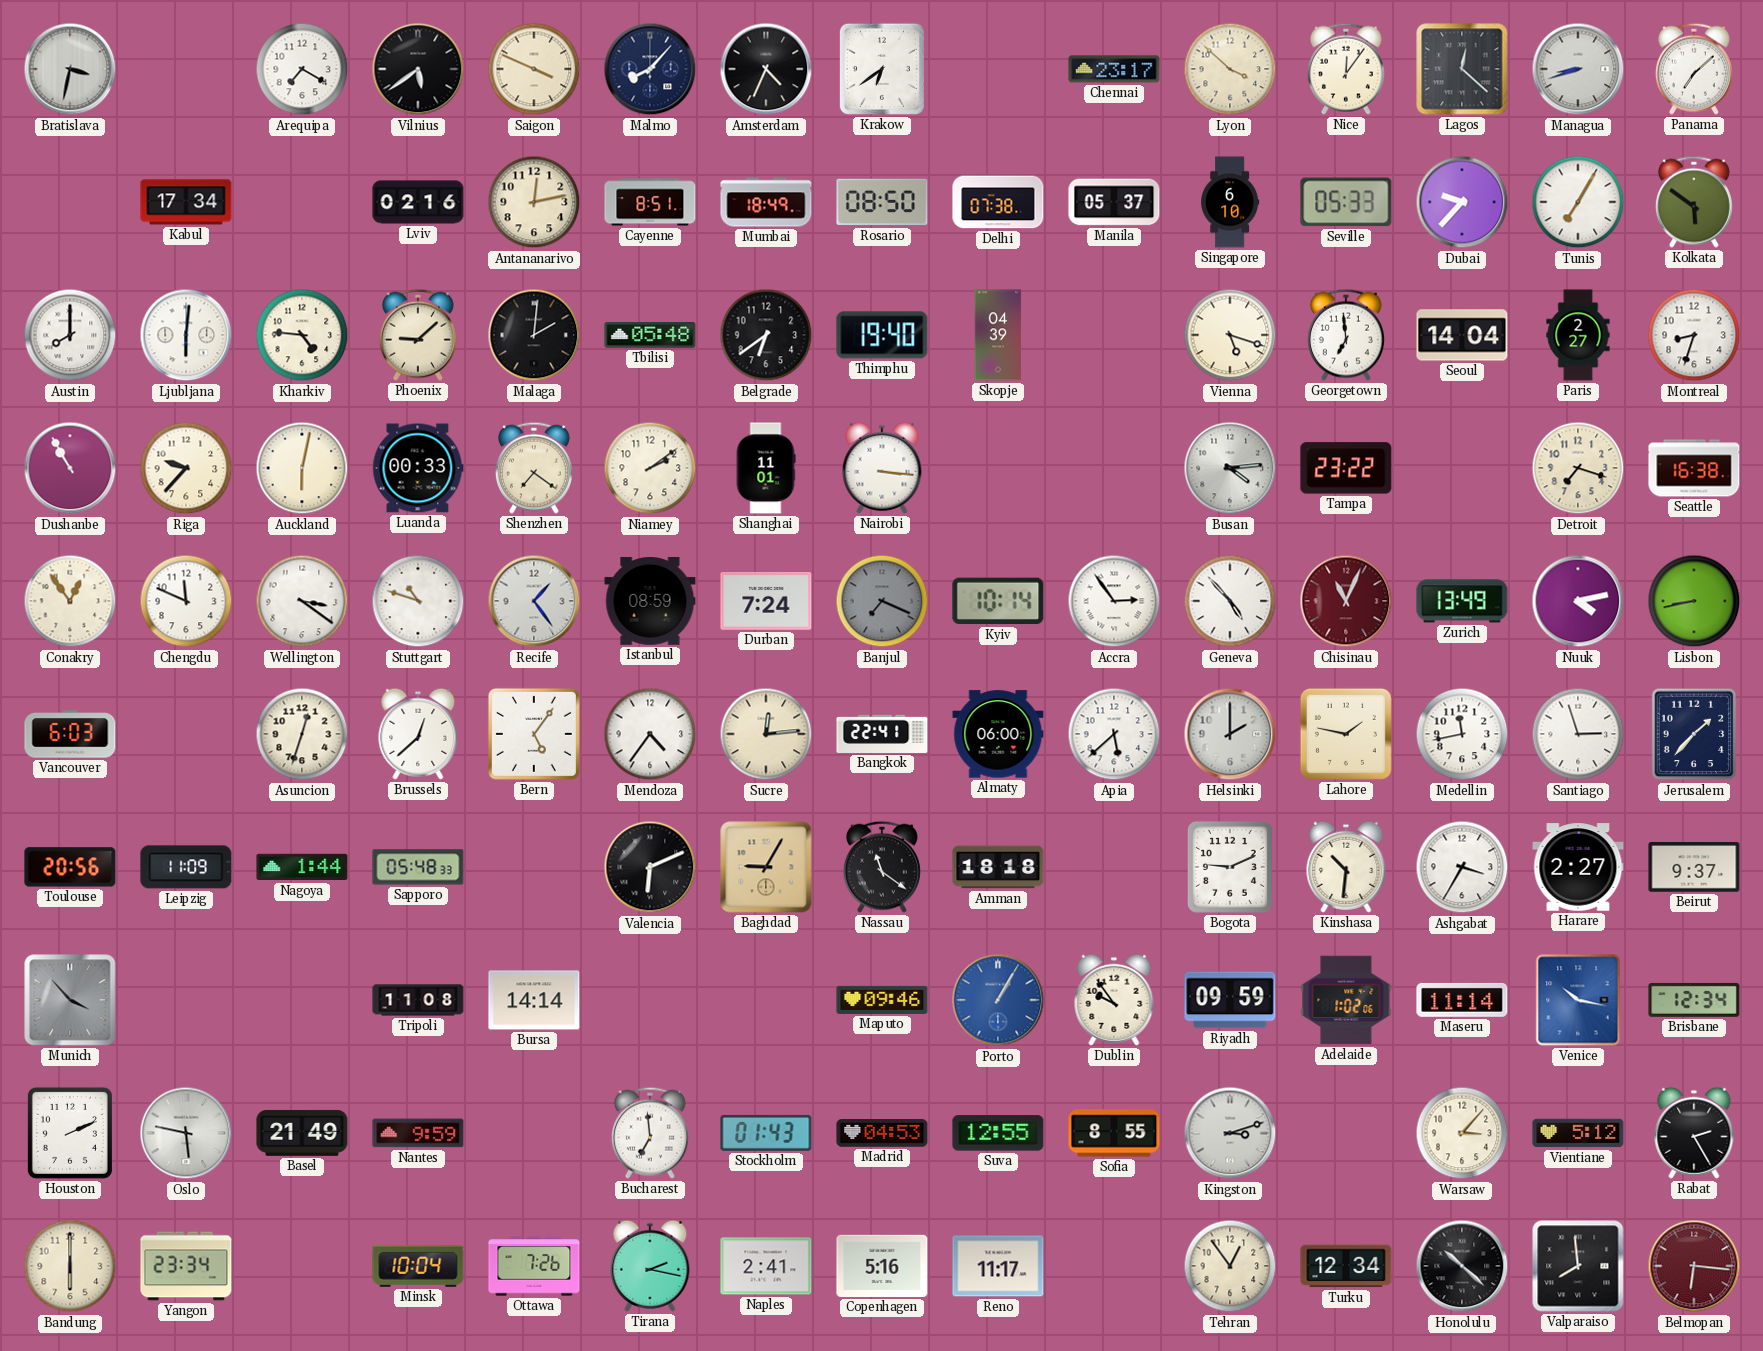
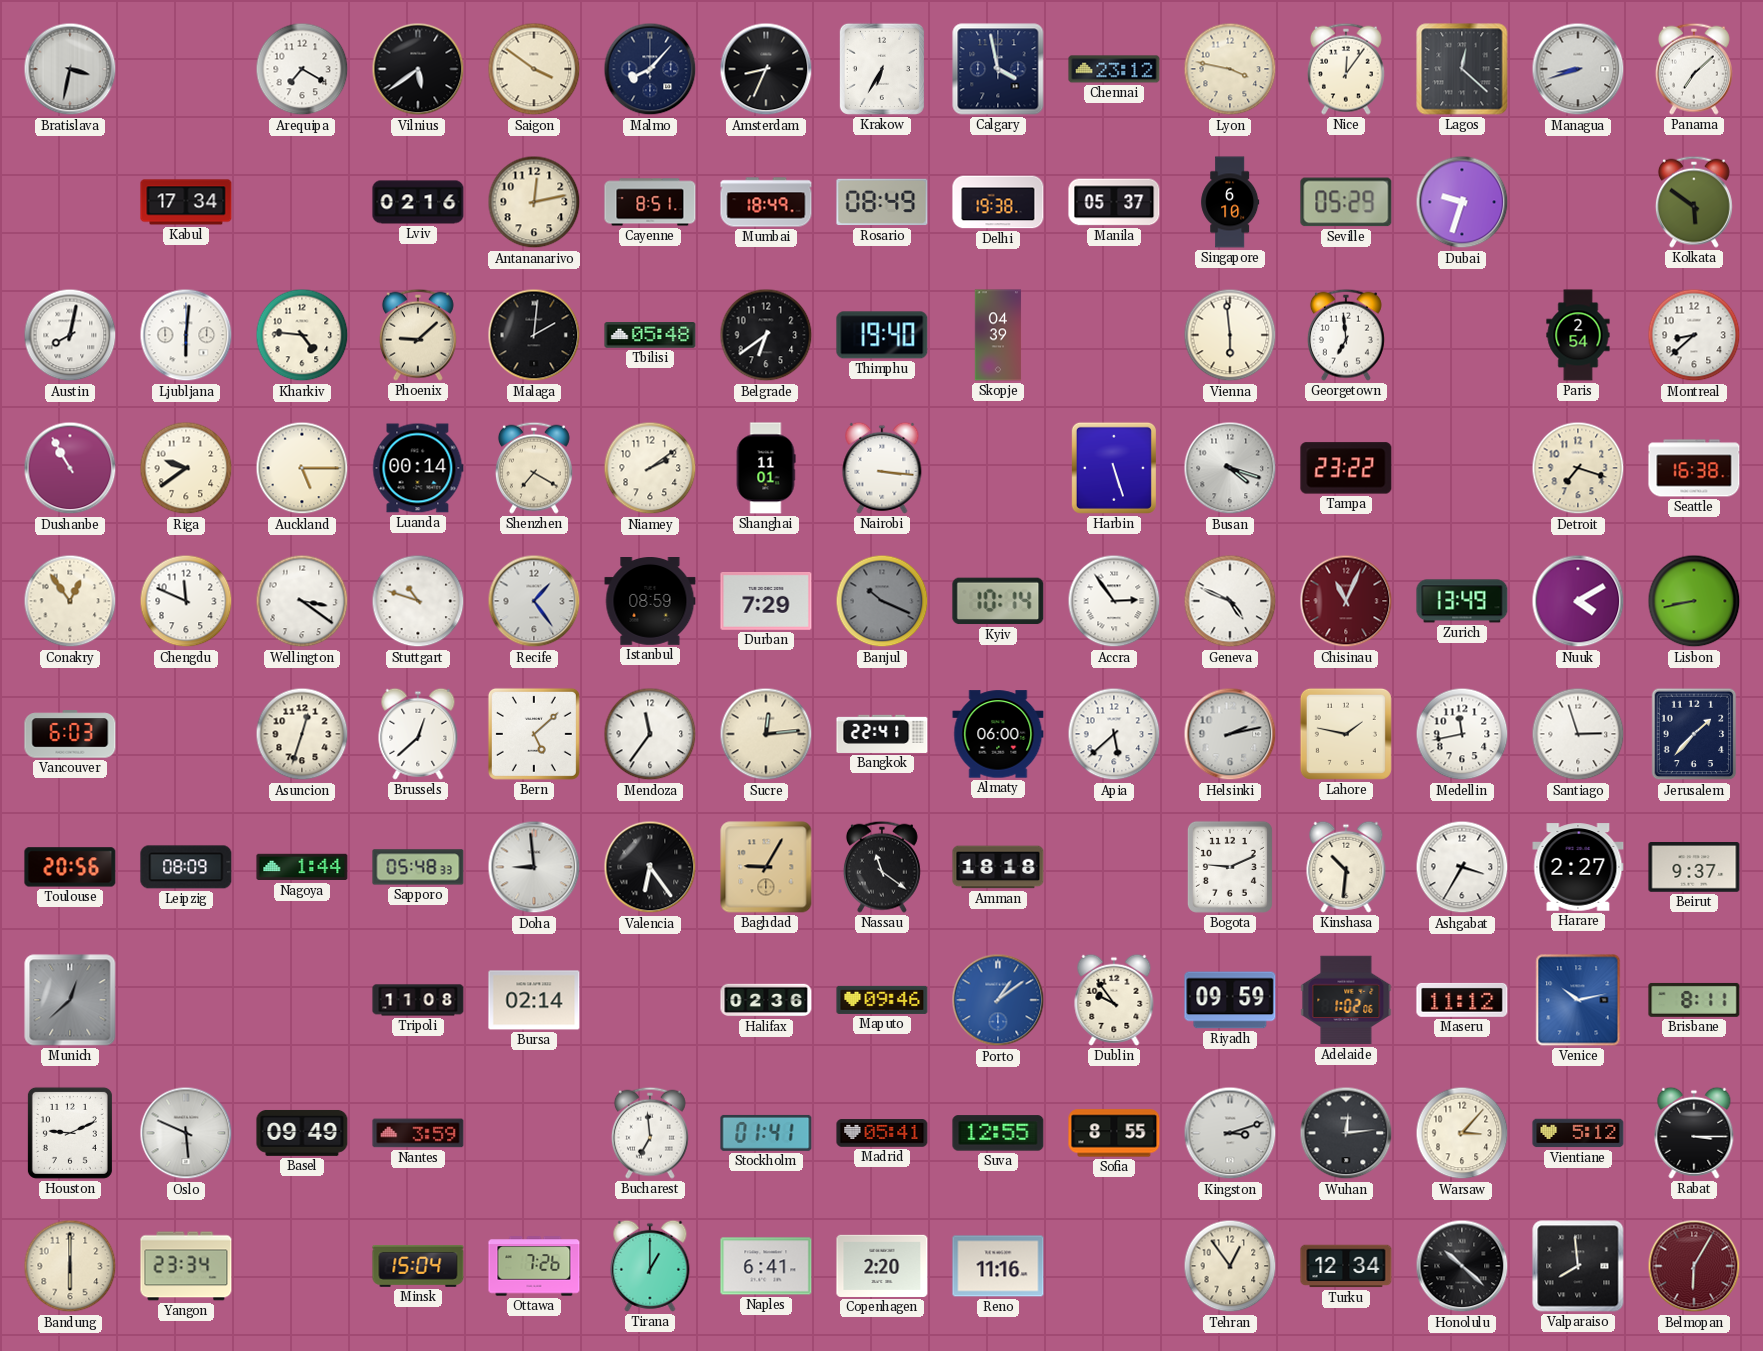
Saigon: 3:49 -> 3:51 (534, 69)
Amsterdam: 4:34 -> 8:34 (766, 69)
Krakow: 6:39 -> 6:35 (882, 69)
Calgary: none -> 3:58 (998, 69)
Chennai: 23:17 -> 23:12 (1114, 69)
Lyon: 3:52 -> 3:47 (1230, 69)
Rosario: 08:50 -> 08:49 (882, 202)
Delhi: 07:38 -> 19:38 (998, 202)
Seville: 05:33 -> 05:29 (1346, 202)
Dubai: 9:37 -> 9:33 (1462, 202)
Tunis: 7:05 -> none (1578, 202)
Austin: 8:00 -> 8:02 (70, 335)
Vienna: 5:18 -> 5:59 (1230, 335)
Seoul: 14:04 -> none (1462, 335)
Paris: 2:27 -> 2:54 (1578, 335)
Montreal: 8:33 -> 8:38 (1694, 335)
Riga: 9:37 -> 9:39 (186, 468)
Auckland: 6:02 -> 5:15 (302, 468)
Luanda: 00:33 -> 00:14 (418, 468)
Shenzhen: 7:21 -> 7:20 (534, 468)
Harbin: none -> 5:27 (1114, 468)
Busan: 4:14 -> 4:18 (1230, 468)
Durban: 7:24 -> 7:29 (766, 602)
Banjul: 7:19 -> 10:19 (882, 601)
Geneva: 4:53 -> 4:49 (1230, 601)
Nuuk: 4:13 -> 4:10 (1578, 601)
Bern: 5:06 -> 5:08 (534, 734)
Mendoza: 4:36 -> 11:36 (650, 734)
Helsinki: 2:00 -> 2:13 (1230, 734)
Leipzig: 11:09 -> 08:09 (186, 867)
Doha: none -> 8:59 (534, 867)
Valencia: 6:11 -> 6:24 (650, 867)
Munich: 3:53 -> 12:38 (70, 1000)
Bursa: 14:14 -> 02:14 (534, 1000)
Halifax: none -> 02:36 (766, 1000)
Porto: 1:05 -> 1:09 (998, 1000)
Maseru: 11:14 -> 11:12 (1462, 1000)
Venice: 10:17 -> 10:13 (1578, 1000)
Brisbane: 12:34 -> 8:11 (1694, 1000)
Houston: 2:11 -> 9:11 (70, 1133)
Oslo: 5:47 -> 5:49 (186, 1133)
Basel: 21:49 -> 09:49 (302, 1133)
Nantes: 9:59 -> 3:59 (418, 1133)
Stockholm: 01:43 -> 01:41 (766, 1133)
Madrid: 04:53 -> 05:41 (882, 1133)
Wuhan: none -> 12:14 (1346, 1133)
Rabat: 2:25 -> 3:15 (1694, 1133)
Minsk: 10:04 -> 15:04 (418, 1266)
Tirana: 2:17 -> 1:00 (650, 1266)
Naples: 2:41 -> 6:41 (766, 1266)
Copenhagen: 5:16 -> 2:20 (882, 1266)
Reno: 11:17 -> 11:16 (998, 1266)
Belmopan: 6:16 -> 6:05 (1694, 1266)
